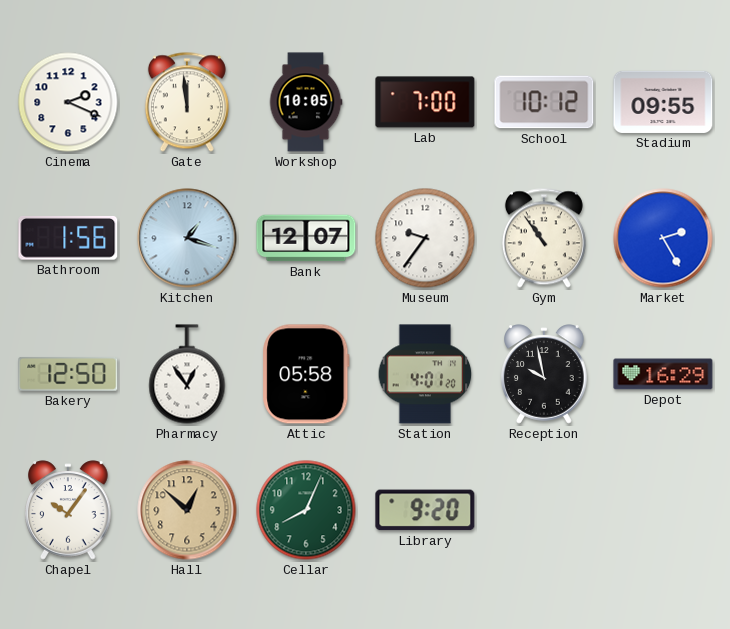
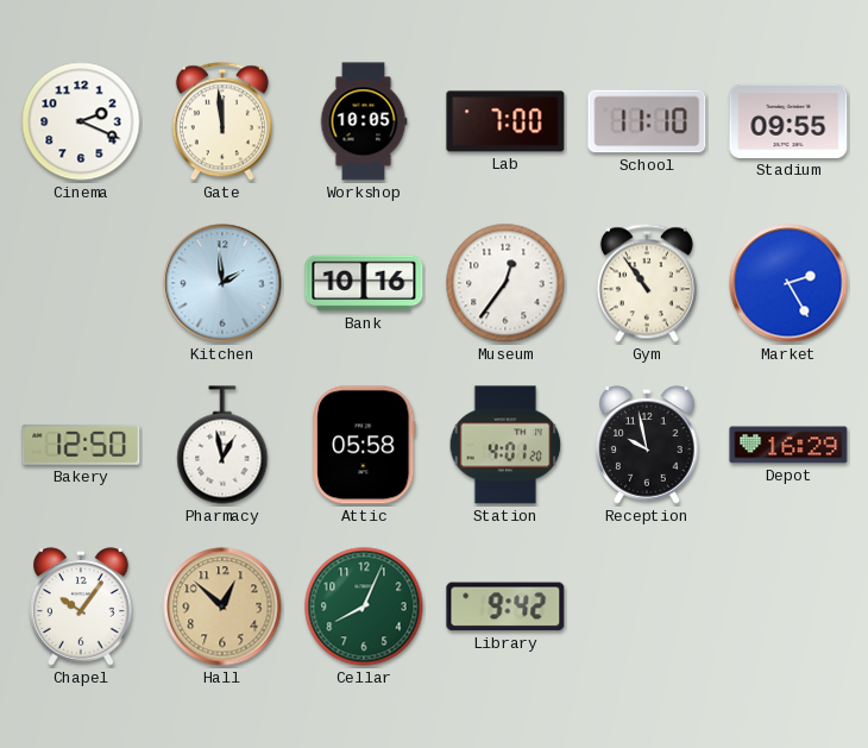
School: 10:12 -> 11:10 (647, 121)
Bathroom: 1:56 -> none (68, 238)
Kitchen: 1:18 -> 1:59 (222, 283)
Bank: 12:07 -> 10:16 (364, 283)
Museum: 9:36 -> 12:36 (505, 283)
Pharmacy: 12:54 -> 12:58 (222, 445)
Library: 9:20 -> 9:42 (505, 606)
